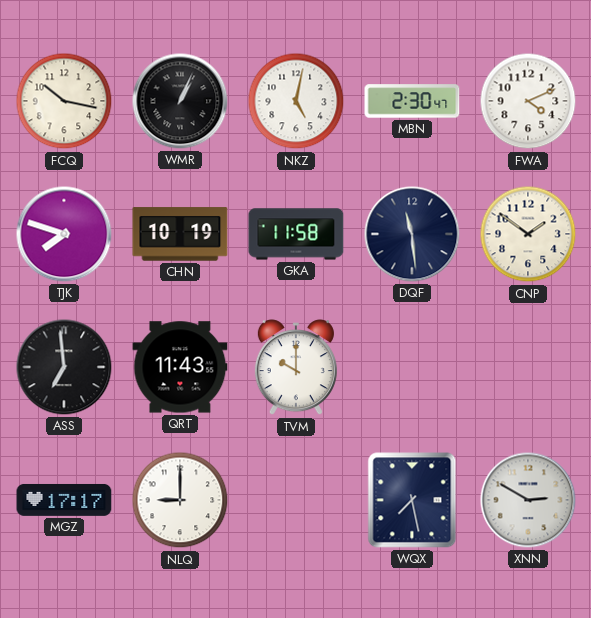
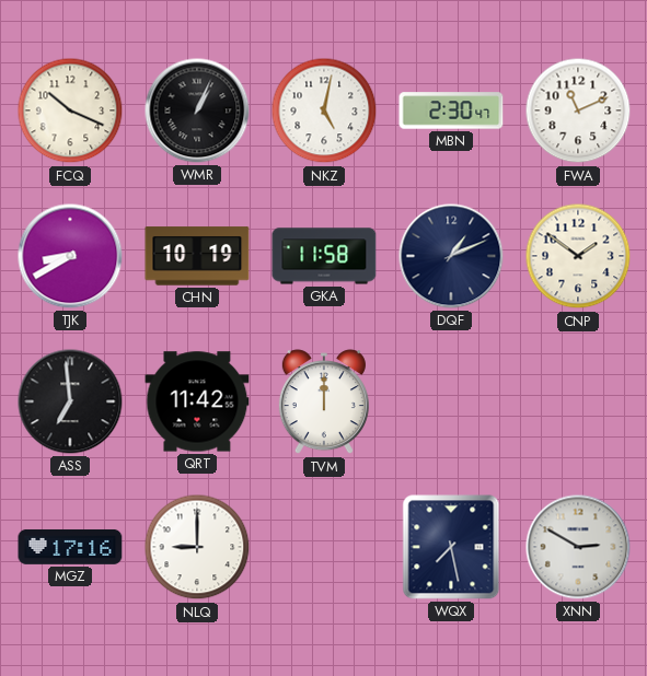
FCQ: 10:17 -> 10:19 (70, 110)
FWA: 4:11 -> 11:11 (578, 110)
TJK: 7:48 -> 8:40 (70, 256)
DQF: 11:29 -> 1:11 (451, 256)
QRT: 11:43 -> 11:42 (197, 401)
TVM: 10:00 -> 12:00 (324, 403)
MGZ: 17:17 -> 17:16 (70, 547)
